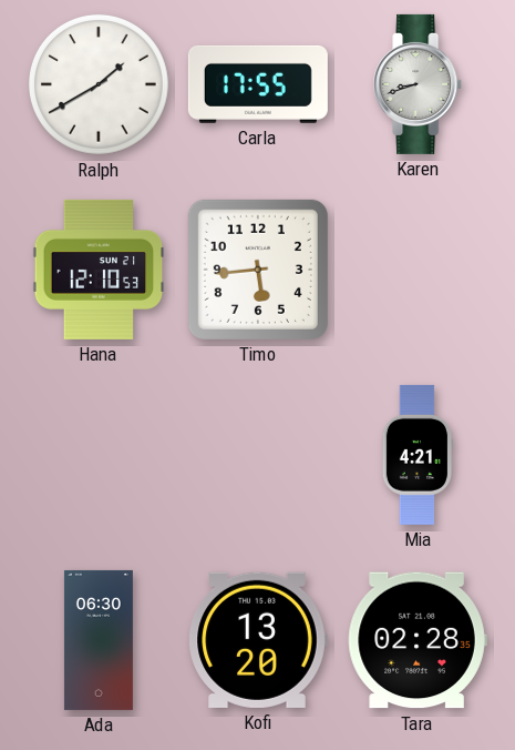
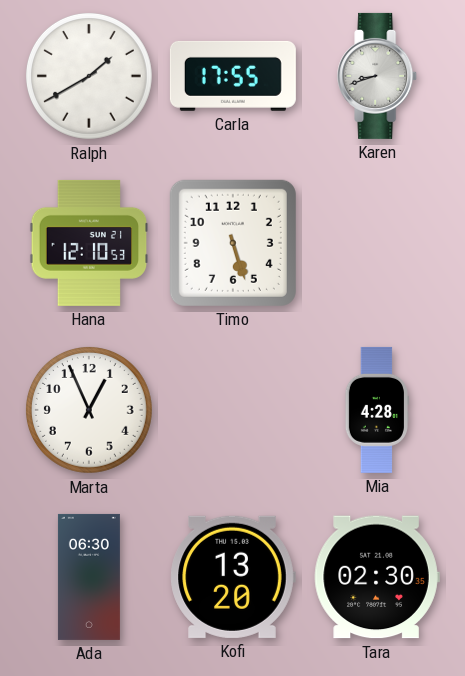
Timo: 5:44 -> 5:27 (233, 243)
Marta: none -> 12:56 (89, 410)
Mia: 4:21 -> 4:28 (376, 410)
Tara: 02:28 -> 02:30 (377, 577)
